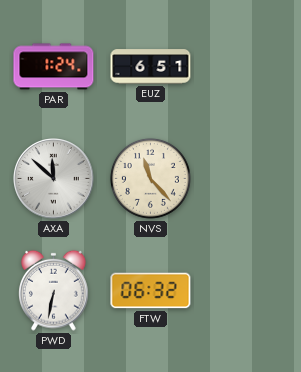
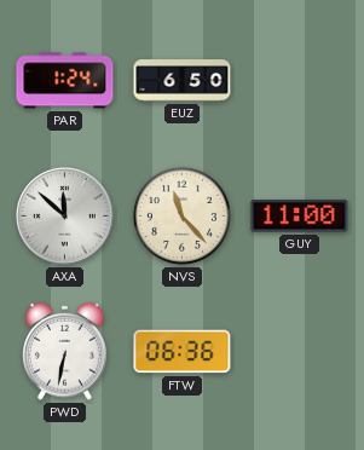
EUZ: 6:51 -> 6:50 (183, 81)
GUY: none -> 11:00 (300, 217)
FTW: 06:32 -> 06:36 (183, 352)
